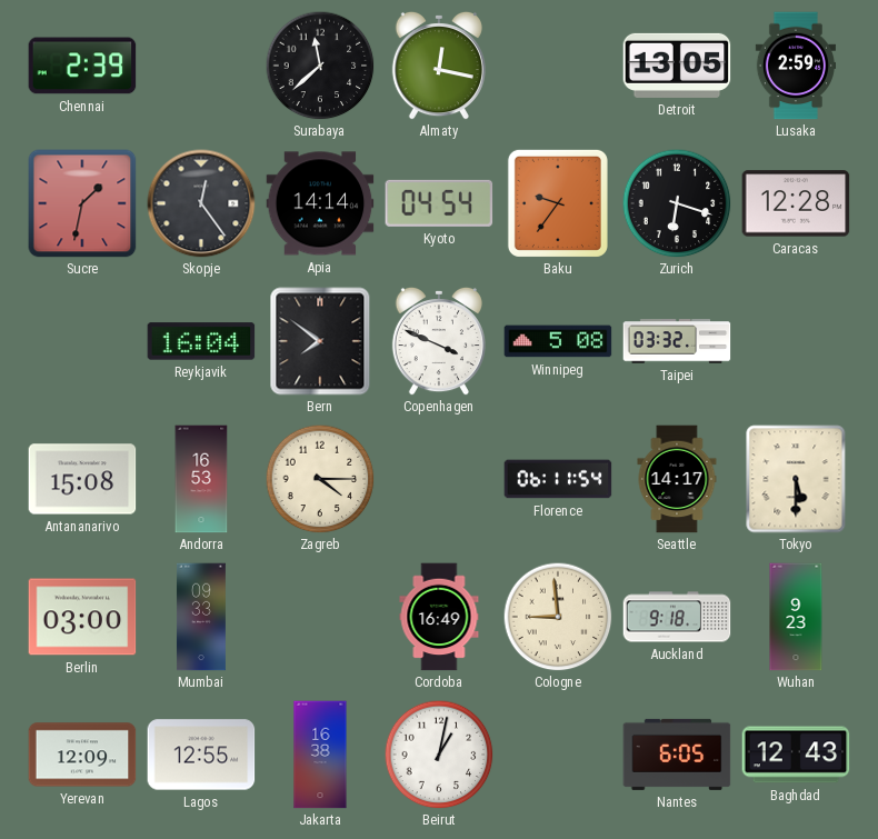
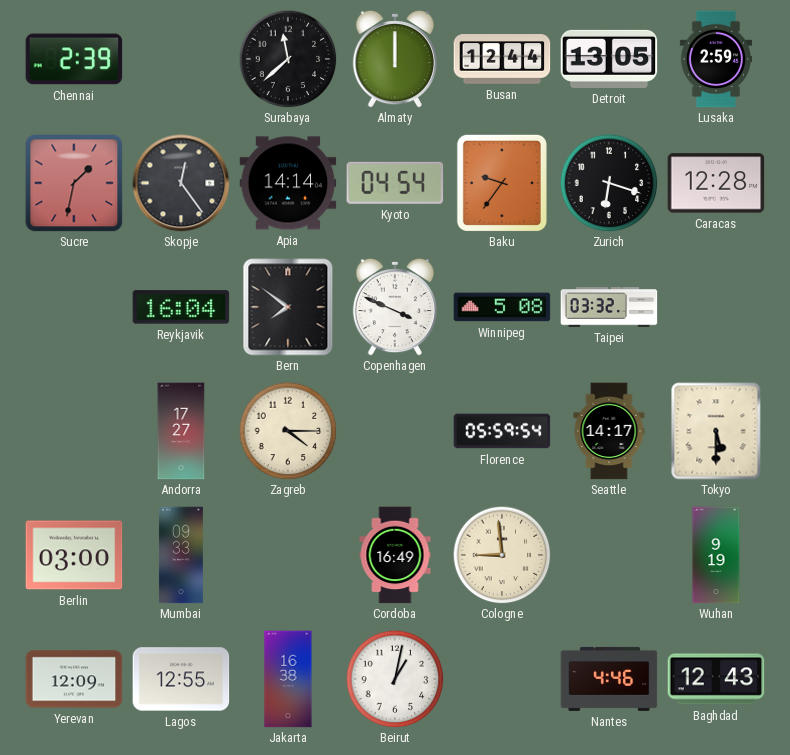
Almaty: 12:17 -> 12:00 (395, 59)
Busan: none -> 12:44 (502, 59)
Antananarivo: 15:08 -> none (82, 479)
Andorra: 16:53 -> 17:27 (181, 431)
Florence: 06:11 -> 05:59 (502, 431)
Auckland: 9:18 -> none (677, 617)
Wuhan: 9:23 -> 9:19 (716, 555)
Nantes: 6:05 -> 4:46 (609, 679)
